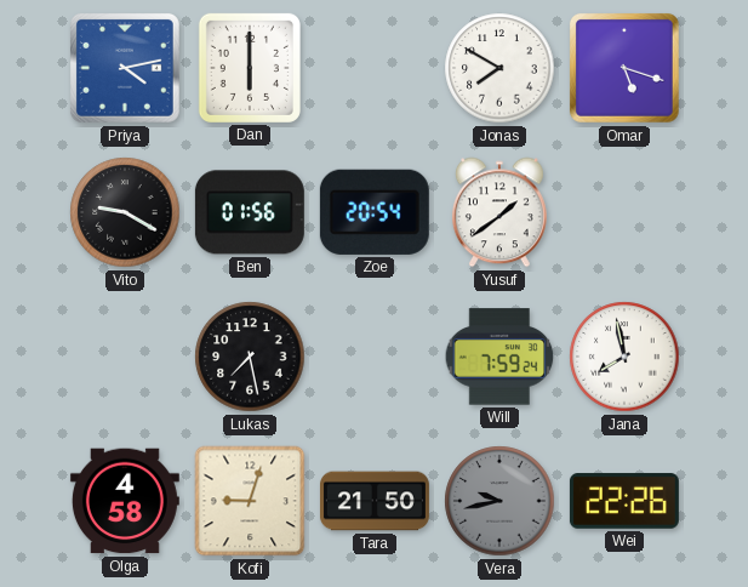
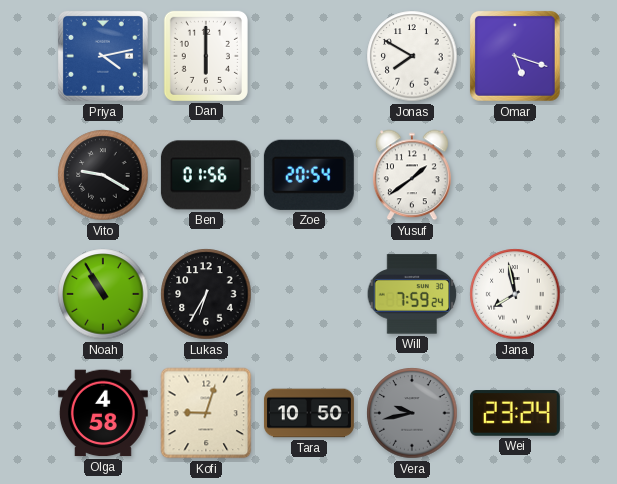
Noah: none -> 10:55 (103, 294)
Lukas: 7:28 -> 6:35 (206, 294)
Tara: 21:50 -> 10:50 (309, 413)
Wei: 22:26 -> 23:24 (515, 413)
